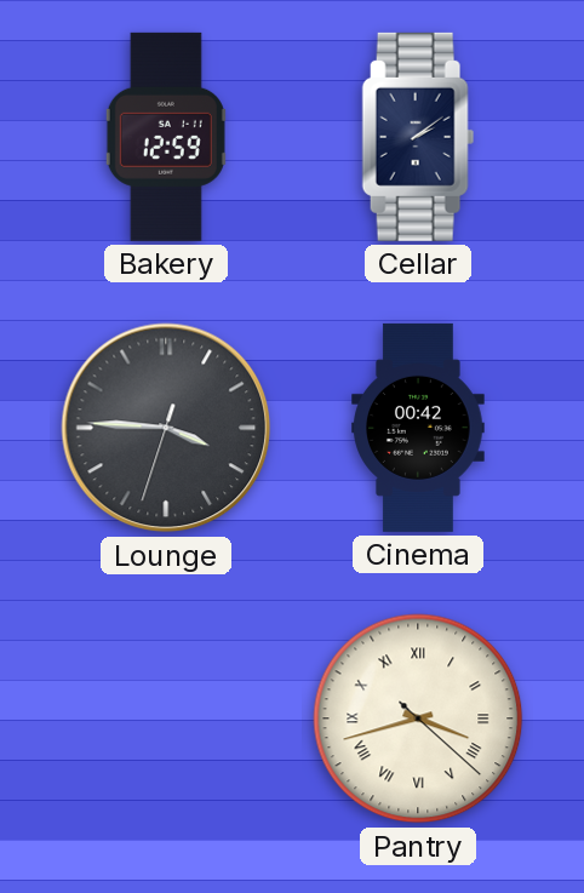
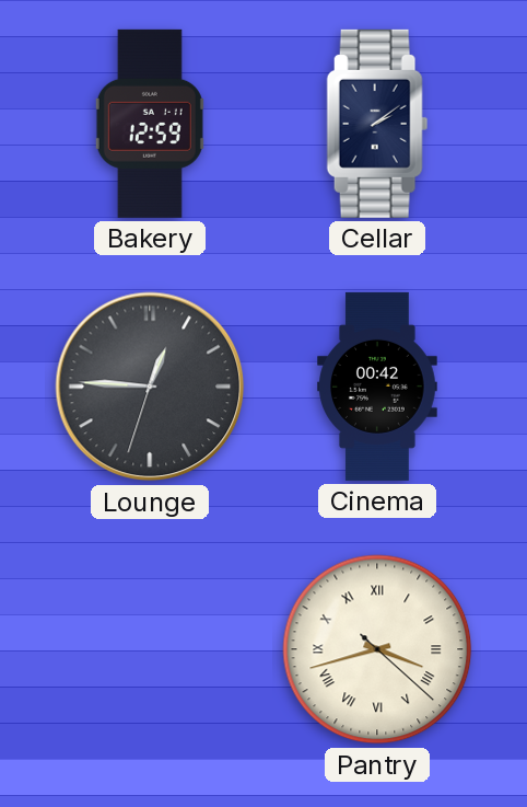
Lounge: 3:45 -> 12:45 (150, 387)
